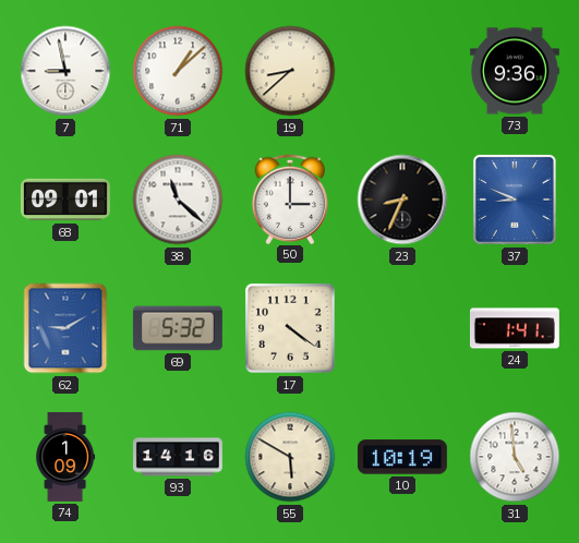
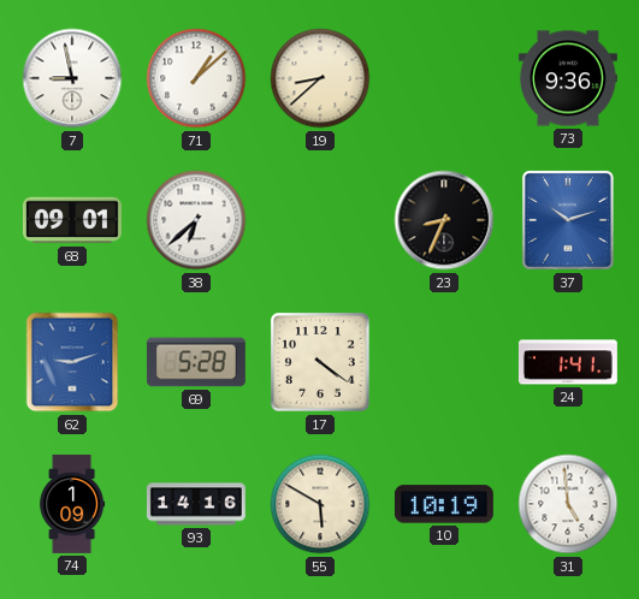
38: 11:22 -> 6:38 (196, 220)
50: 3:00 -> none (289, 198)
37: 8:49 -> 10:12 (568, 221)
62: 9:10 -> 9:12 (72, 362)
69: 5:32 -> 5:28 (196, 362)
